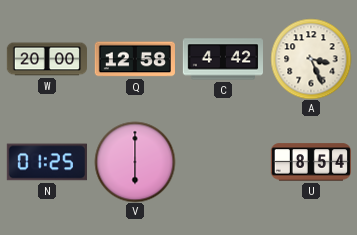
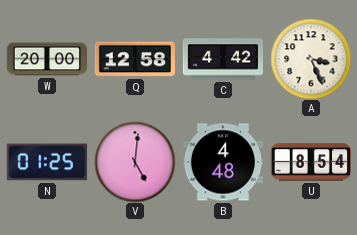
V: 6:00 -> 5:01 (135, 162)
B: none -> 4:48 (222, 162)
